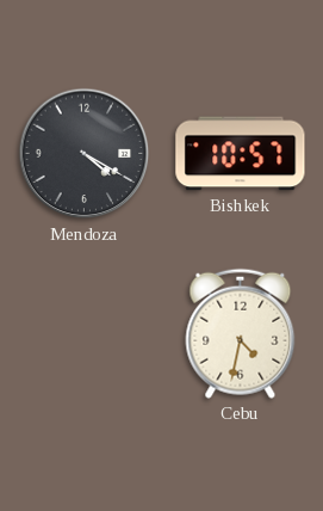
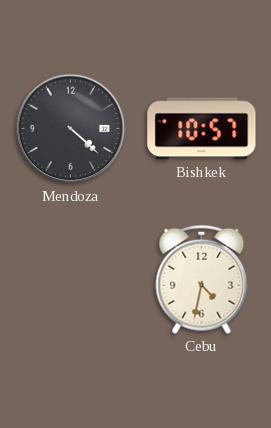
Mendoza: 4:20 -> 4:22 (71, 129)
